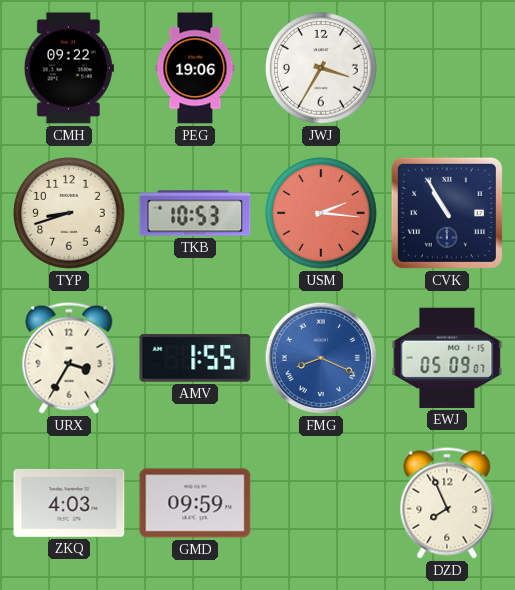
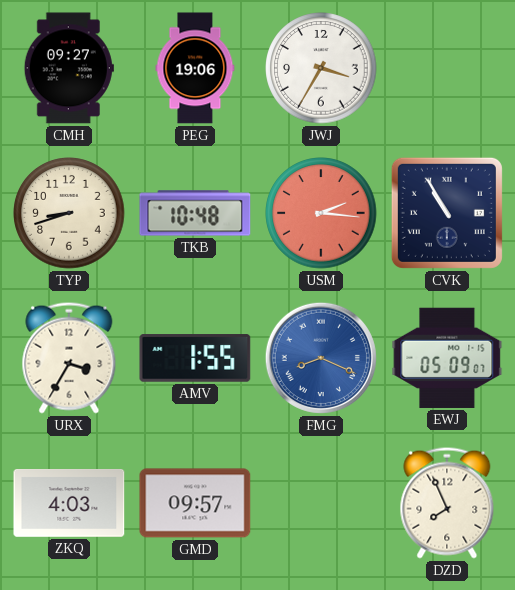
CMH: 09:22 -> 09:27 (69, 68)
TKB: 10:53 -> 10:48 (195, 213)
GMD: 09:59 -> 09:57 (195, 503)
